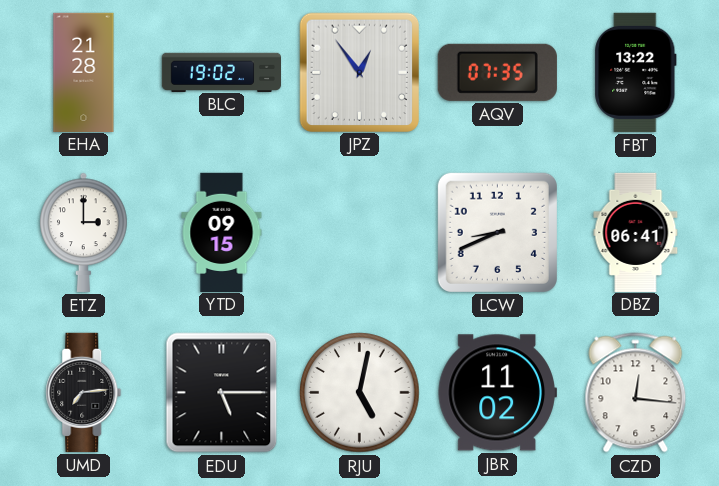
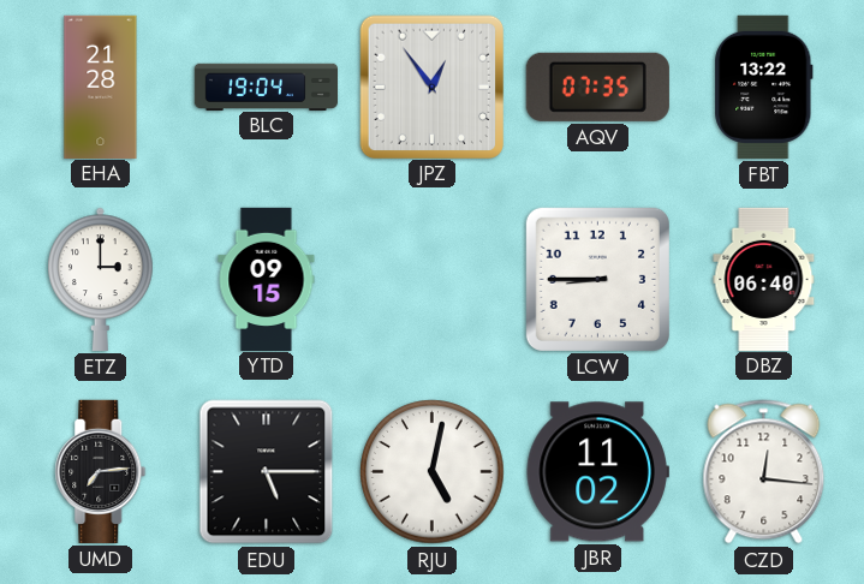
BLC: 19:02 -> 19:04 (267, 87)
LCW: 8:41 -> 8:45 (597, 279)
DBZ: 06:41 -> 06:40 (764, 279)
